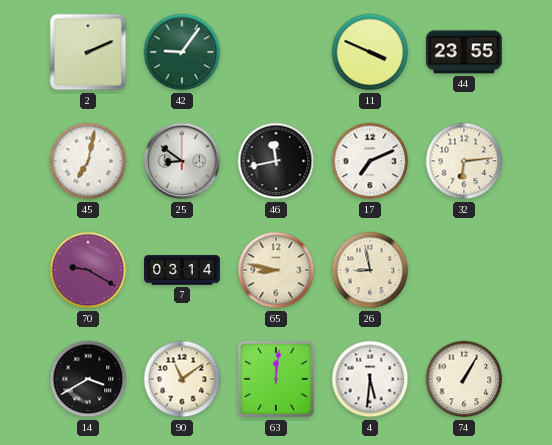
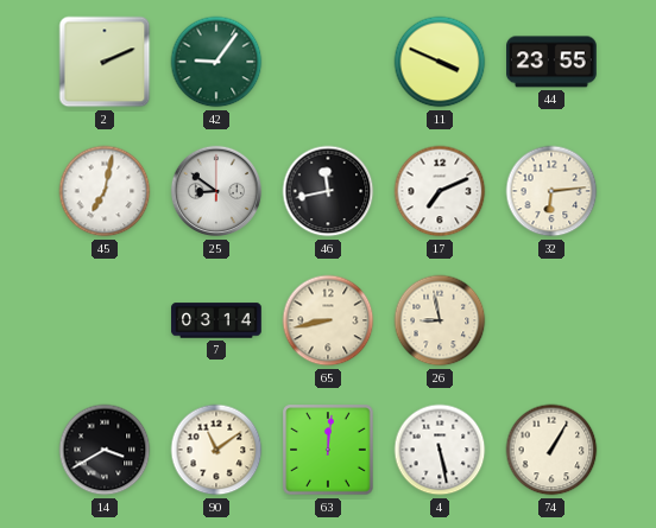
70: 9:20 -> none (88, 270)
65: 8:47 -> 8:43 (328, 320)
4: 5:31 -> 5:28 (440, 450)
